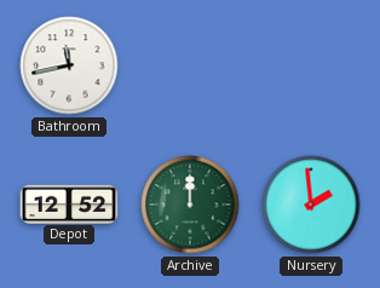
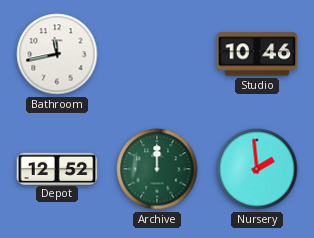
Studio: none -> 10:46 (257, 54)
